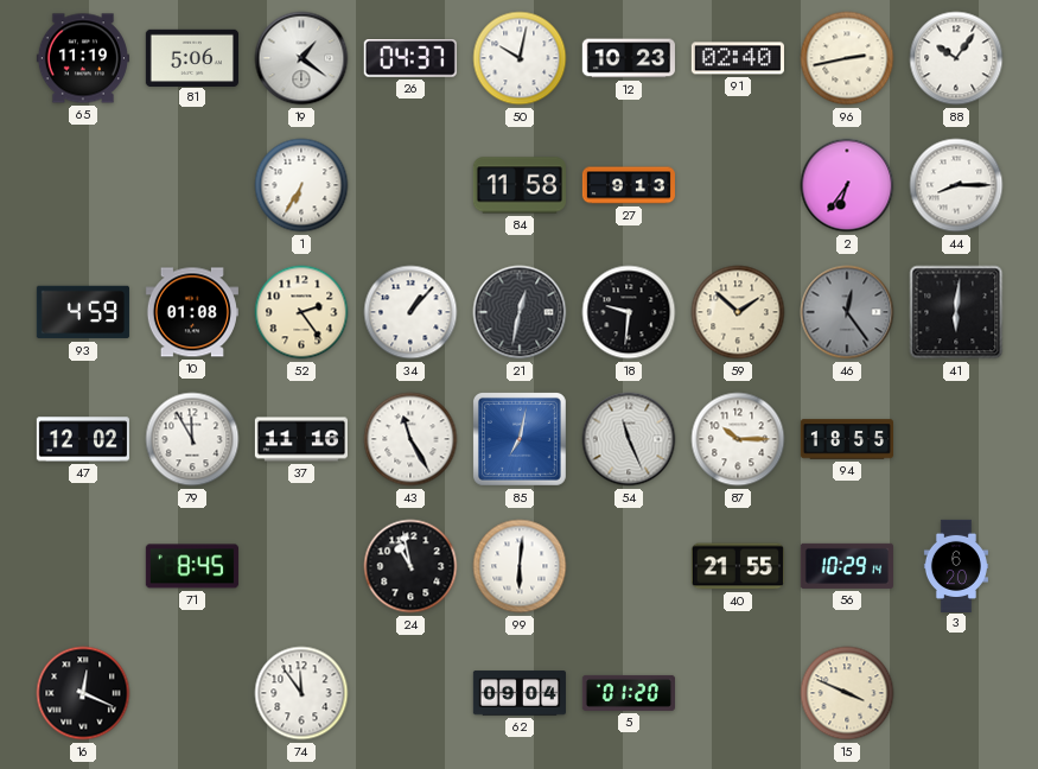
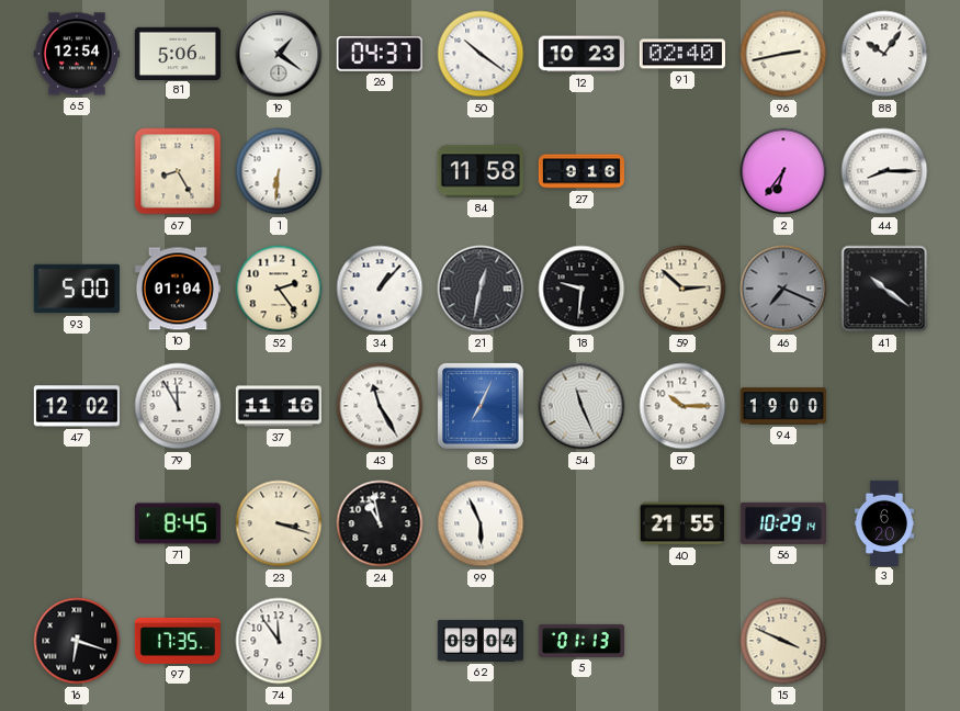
65: 11:19 -> 12:54 (77, 54)
50: 10:02 -> 10:21 (481, 54)
67: none -> 8:25 (178, 171)
1: 6:35 -> 6:31 (279, 171)
27: 9:13 -> 9:16 (580, 171)
93: 4:59 -> 5:00 (77, 289)
10: 01:08 -> 01:04 (178, 289)
59: 1:52 -> 2:52 (682, 289)
46: 12:24 -> 7:19 (783, 289)
41: 6:01 -> 10:21 (884, 289)
85: 7:02 -> 7:04 (481, 406)
94: 18:55 -> 19:00 (782, 406)
23: none -> 3:18 (279, 523)
99: 6:01 -> 5:56 (481, 523)
16: 12:19 -> 6:18 (77, 641)
97: none -> 17:35 (178, 641)
5: 01:20 -> 01:13 (580, 641)
